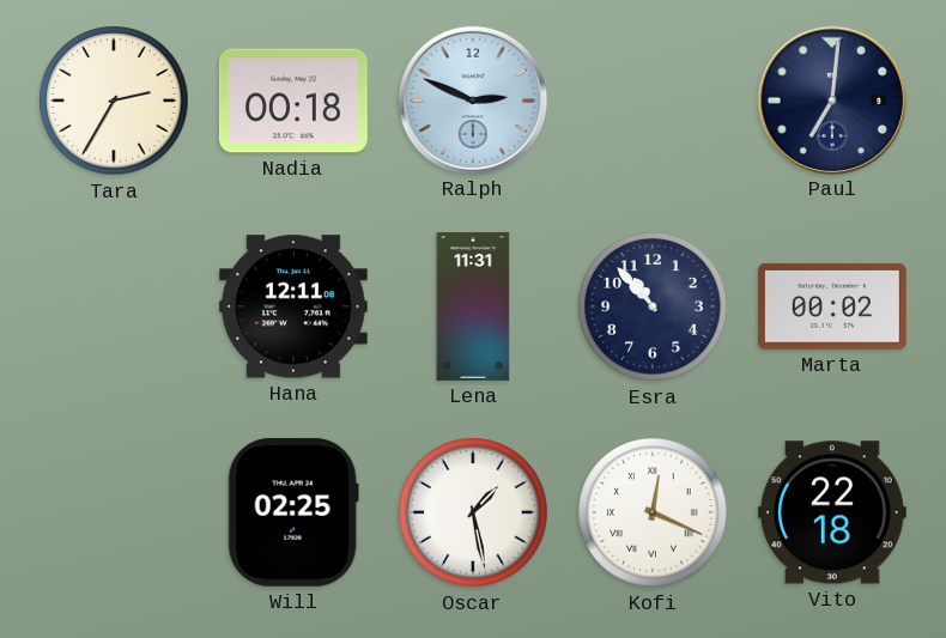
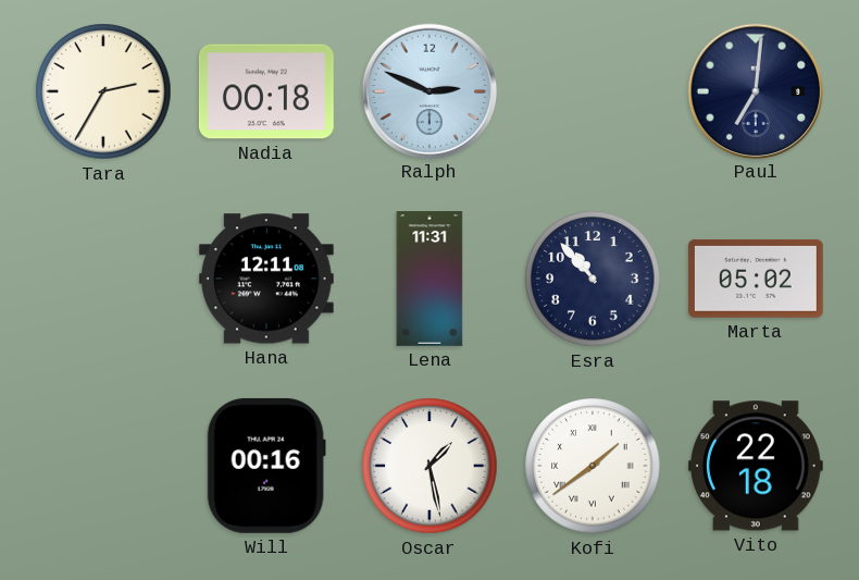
Marta: 00:02 -> 05:02 (756, 279)
Will: 02:25 -> 00:16 (266, 466)
Kofi: 12:19 -> 1:39 (593, 466)
